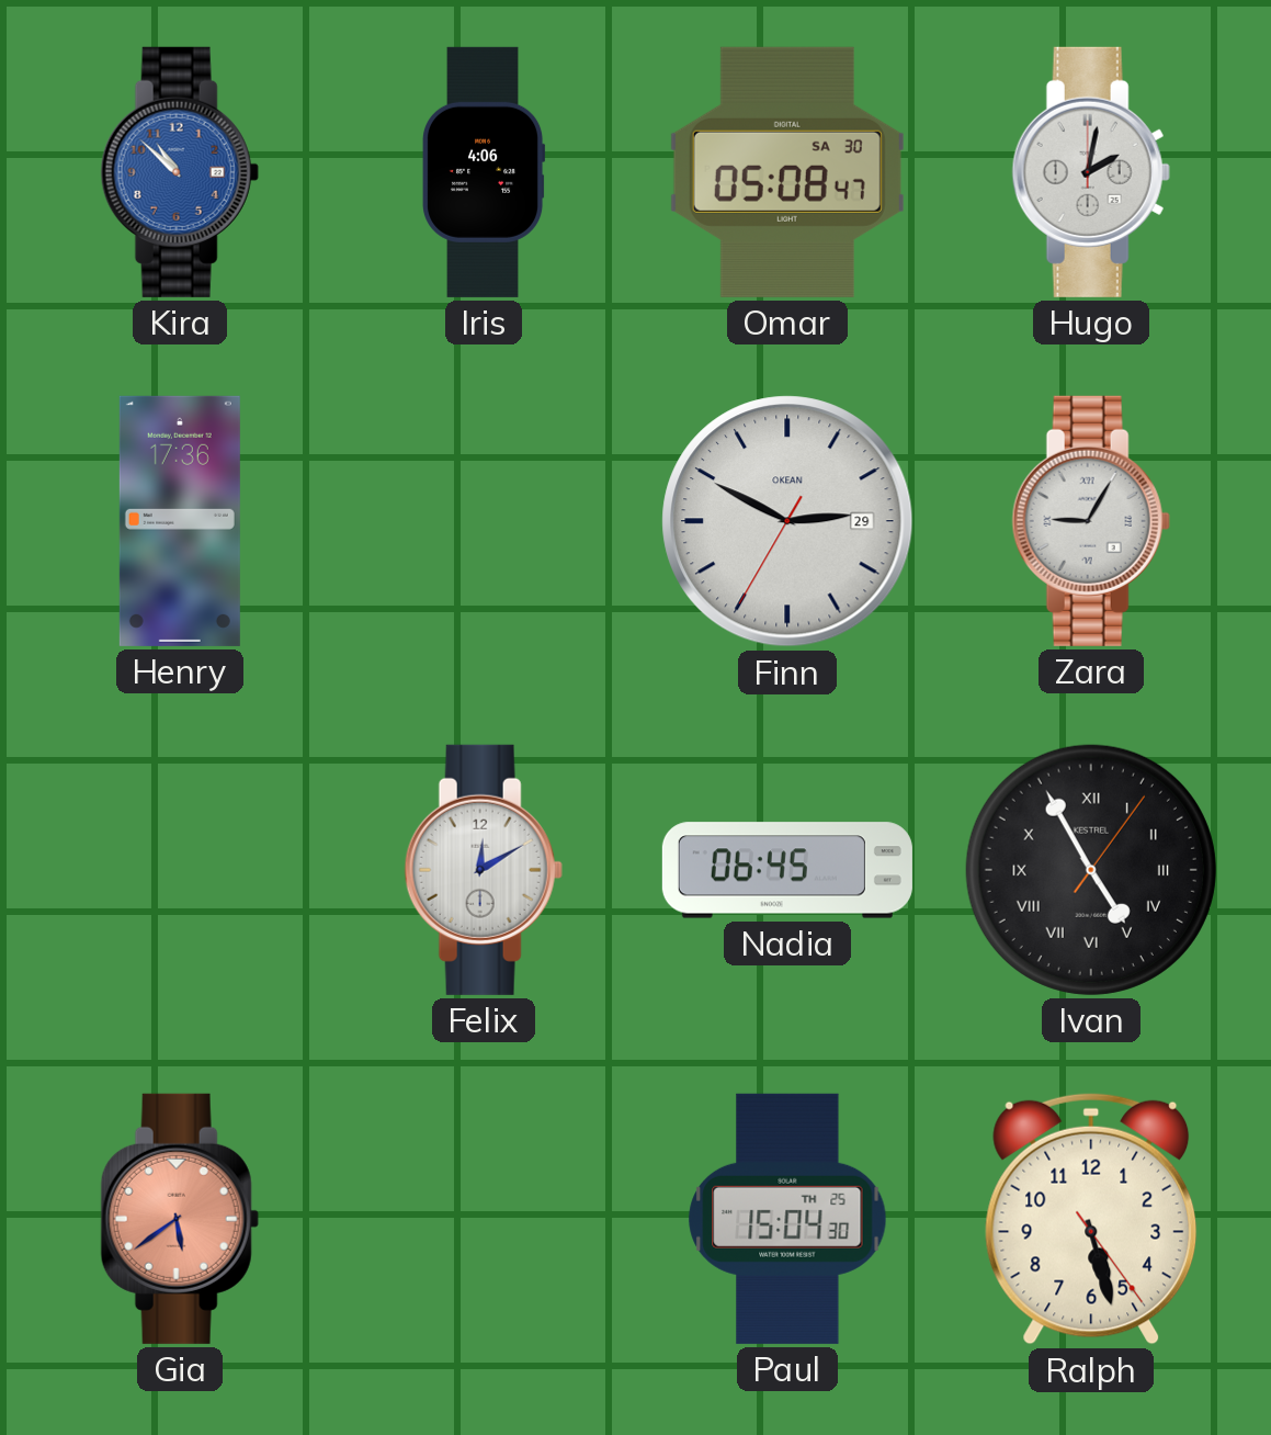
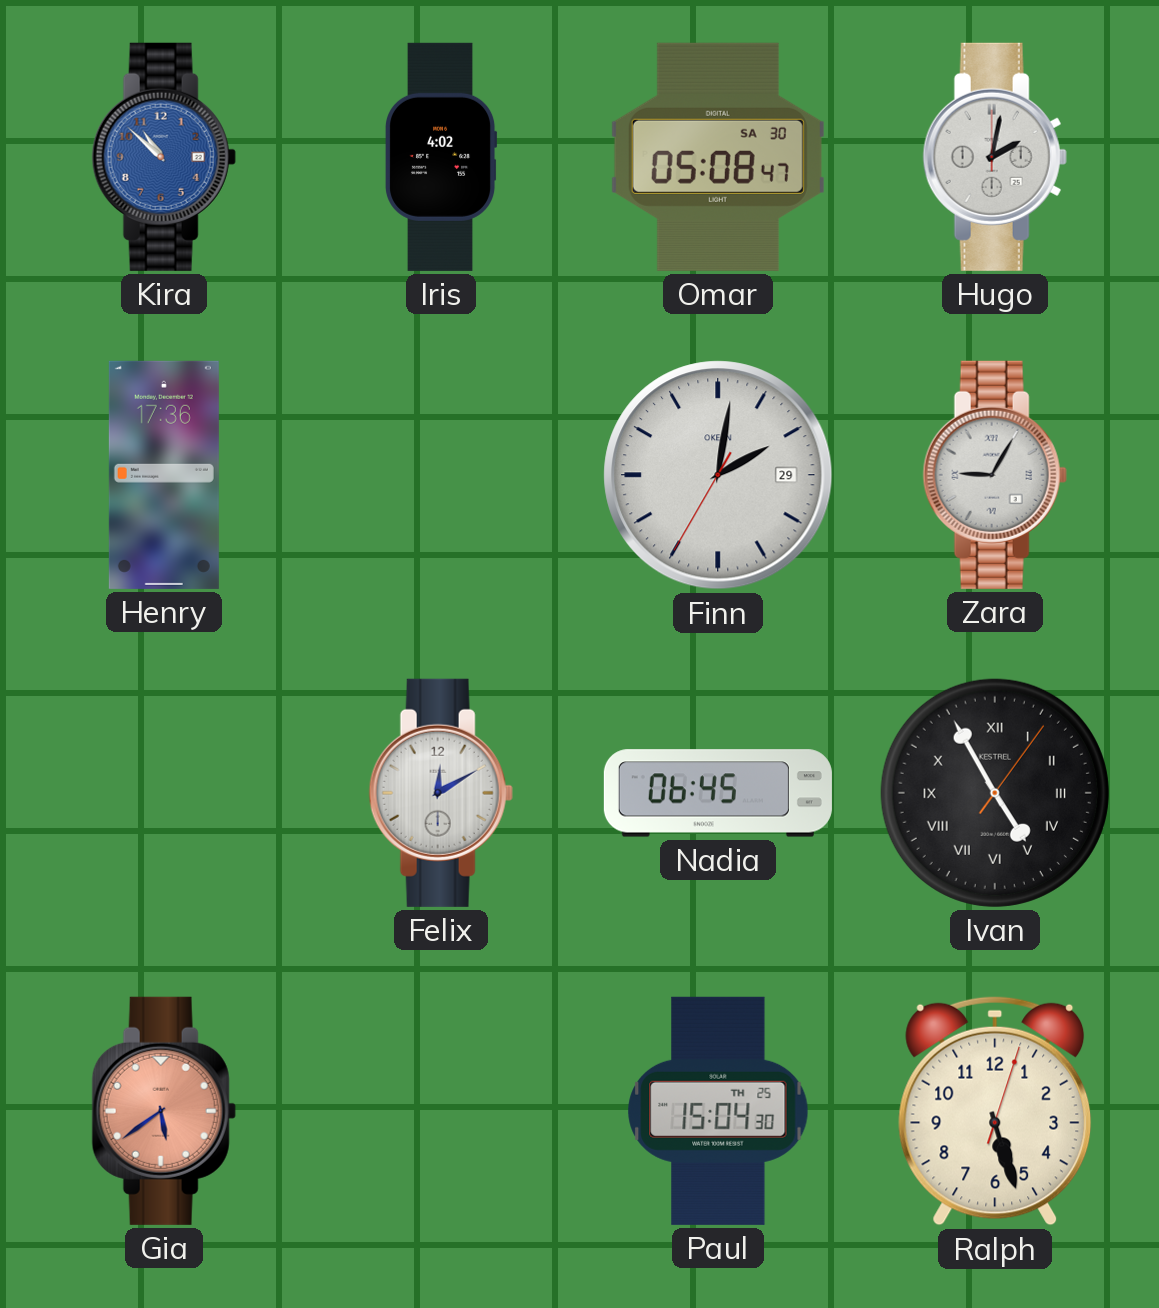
Iris: 4:06 -> 4:02 (442, 157)
Finn: 2:49 -> 2:01 (718, 475)
Ralph: 5:27:24 -> 5:27:03 (995, 1111)
